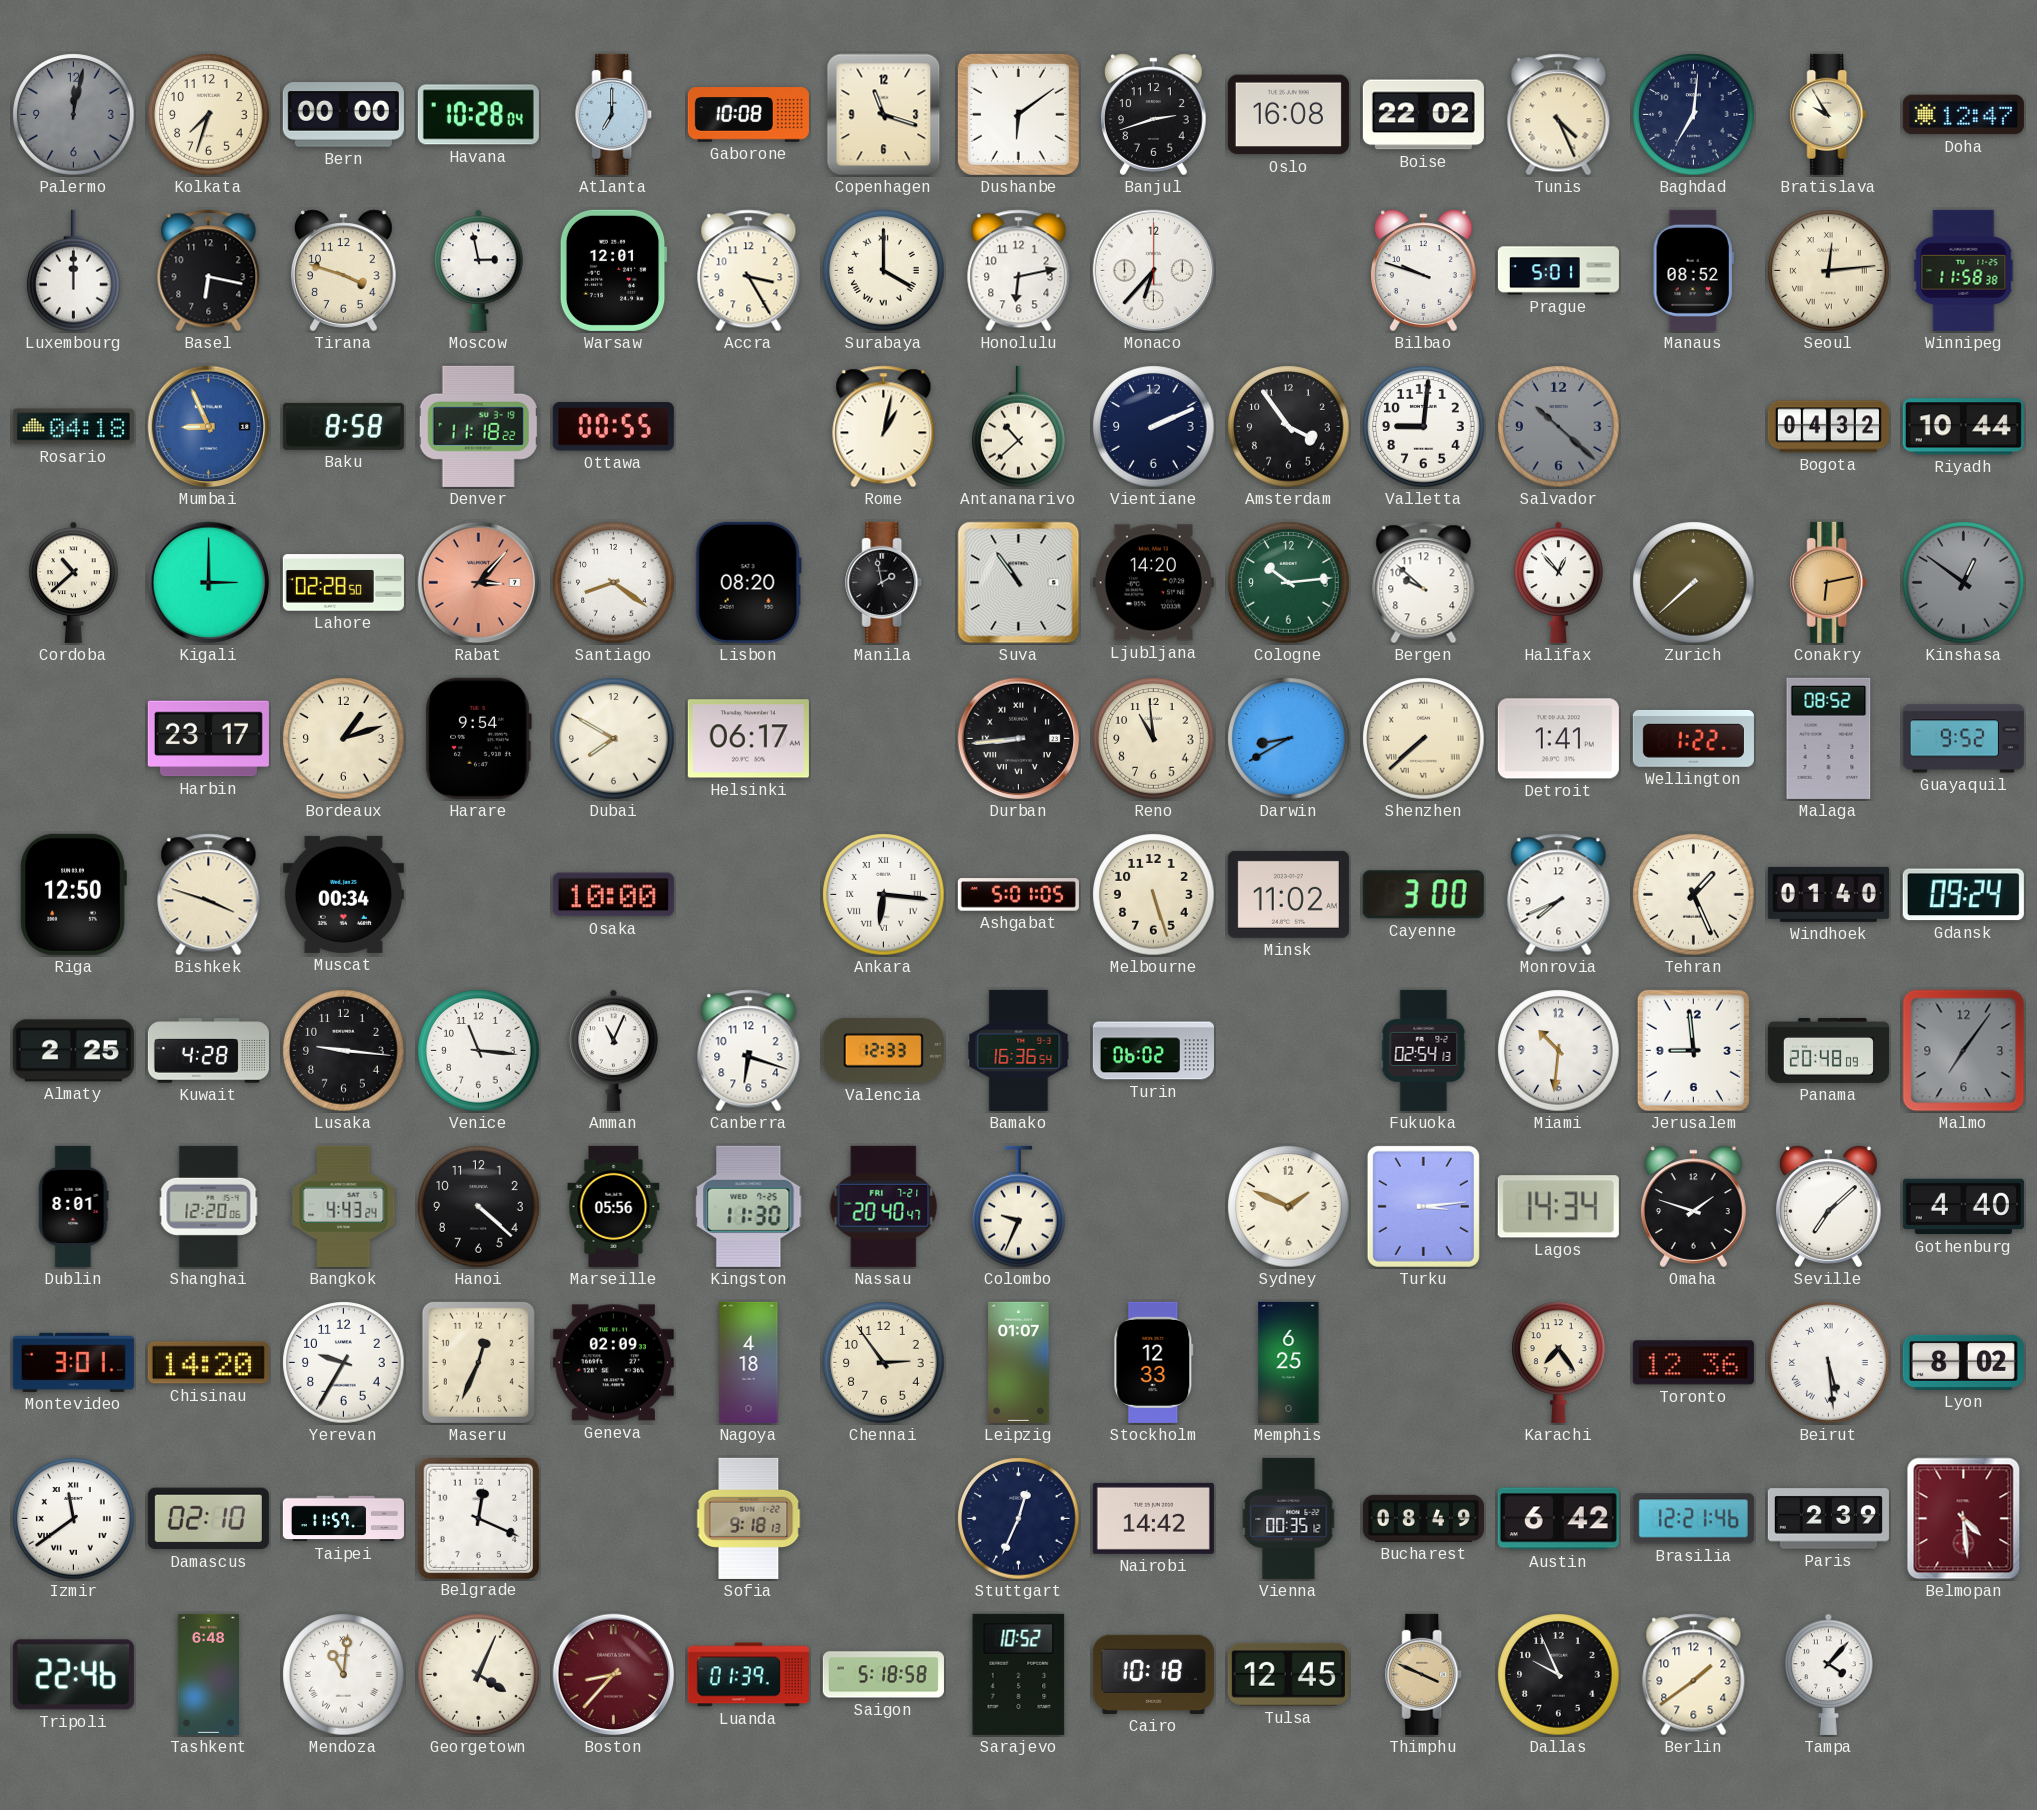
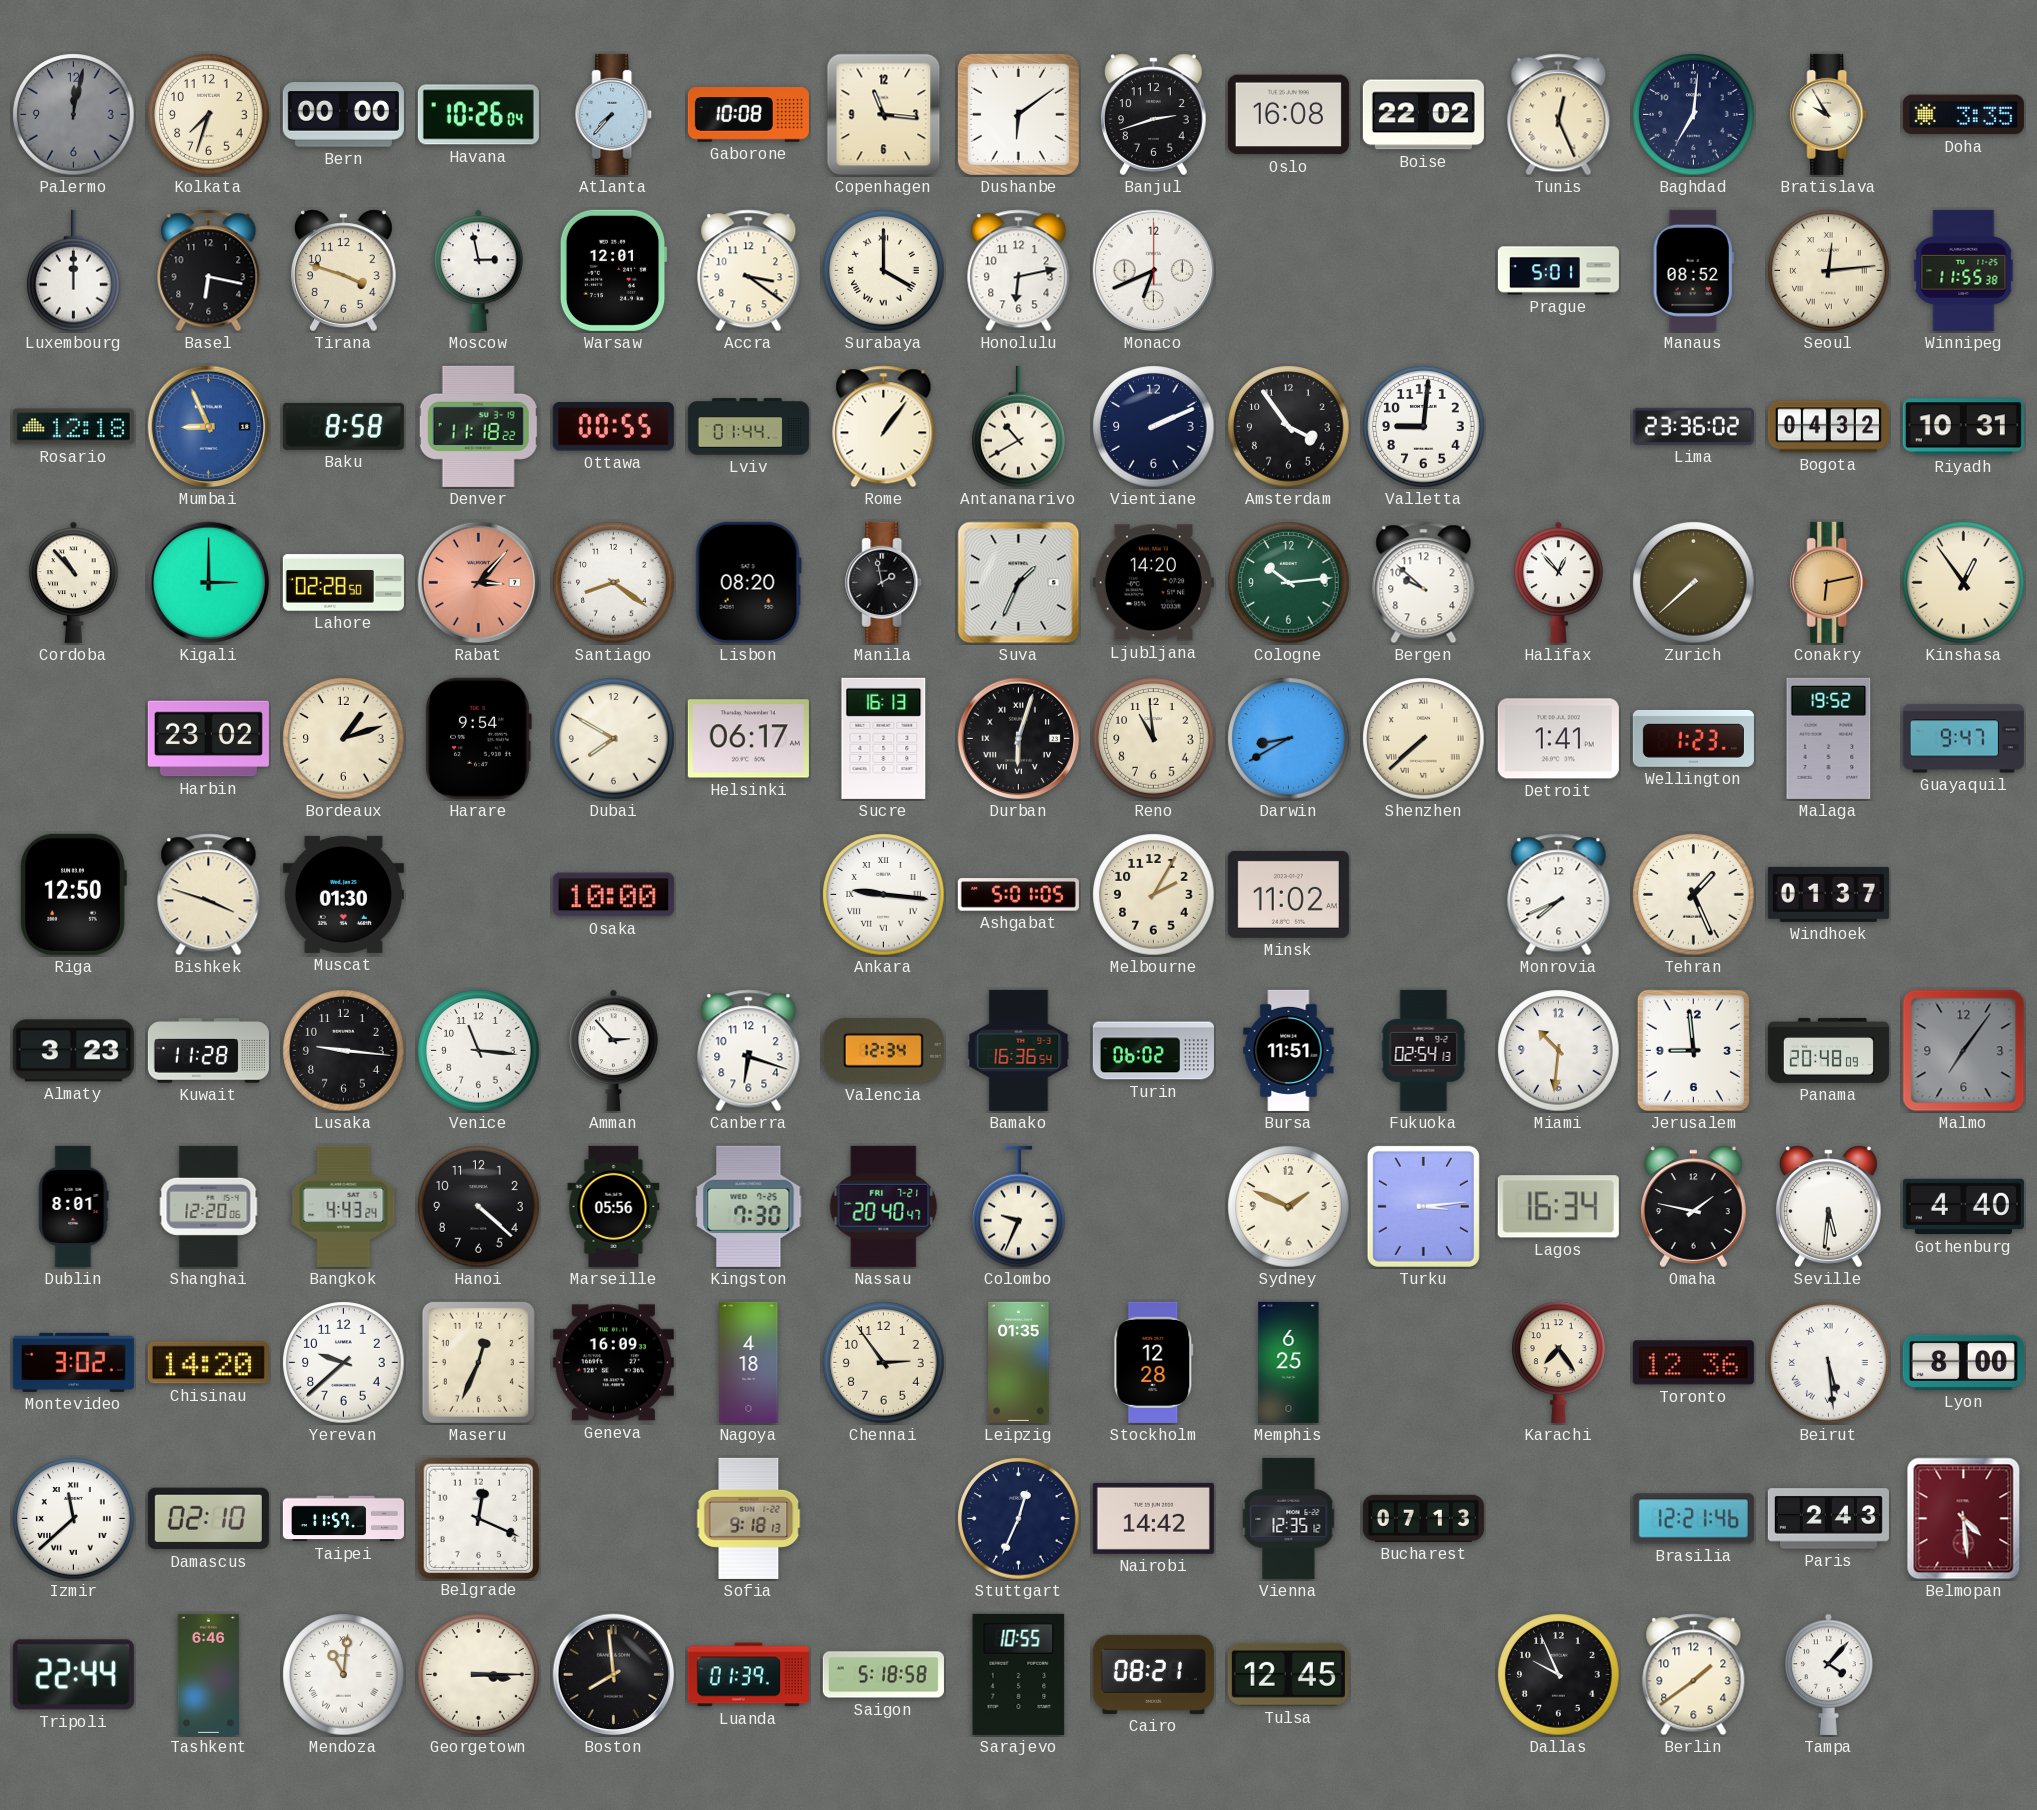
Havana: 10:28 -> 10:26 (478, 115)
Atlanta: 7:00 -> 7:37 (614, 114)
Copenhagen: 11:18 -> 11:16 (884, 115)
Tunis: 4:26 -> 12:26 (1559, 115)
Doha: 12:47 -> 3:35 (1963, 115)
Accra: 3:25 -> 3:21 (749, 271)
Monaco: 6:37 -> 6:41 (1154, 271)
Bilbao: 9:48 -> none (1424, 271)
Winnipeg: 11:58 -> 11:55 (1964, 270)
Rosario: 04:18 -> 12:18 (73, 427)
Lviv: none -> 01:44 (748, 427)
Rome: 1:02 -> 1:06 (884, 427)
Antananarivo: 10:38 -> 10:40 (1019, 427)
Salvador: 10:22 -> none (1559, 427)
Lima: none -> 23:36 (1693, 426)
Riyadh: 10:44 -> 10:31 (1963, 427)
Cordoba: 10:38 -> 10:53 (74, 582)
Suva: 10:54 -> 1:34 (1019, 583)
Kinshasa: 12:51 -> 12:54 (1964, 583)
Kinshasa dial: grey -> cream (1964, 583)
Harbin: 23:17 -> 23:02 (208, 739)
Sucre: none -> 16:13 (884, 738)
Durban: 8:44 -> 6:03 (1019, 739)
Wellington: 1:22 -> 1:23 (1693, 738)
Malaga: 08:52 -> 19:52 (1829, 738)
Guayaquil: 9:52 -> 9:47 (1963, 739)
Muscat: 00:34 -> 01:30 (343, 894)
Ankara: 6:16 -> 9:16 (884, 895)
Melbourne: 5:27 -> 2:05 (1154, 895)
Cayenne: 3:00 -> none (1423, 895)
Windhoek: 01:40 -> 01:37 (1828, 894)
Gdansk: 09:24 -> none (1963, 895)
Almaty: 2:25 -> 3:23 (73, 1051)
Kuwait: 4:28 -> 11:28 (208, 1051)
Amman: 11:04 -> 2:53 (614, 1050)
Valencia: 12:33 -> 12:34 (883, 1050)
Bursa: none -> 11:51 (1289, 1050)
Kingston: 11:30 -> 7:30 (749, 1206)
Lagos: 14:34 -> 16:34 (1558, 1207)
Omaha: 1:48 -> 1:47 (1694, 1207)
Seville: 7:08 -> 5:31 (1829, 1207)
Montevideo: 3:01 -> 3:02 (73, 1362)
Yerevan: 9:35 -> 9:38 (344, 1363)
Geneva: 02:09 -> 16:09 (613, 1363)
Leipzig: 01:07 -> 01:35 (1019, 1362)
Stockholm: 12:33 -> 12:28 (1154, 1362)
Lyon: 8:02 -> 8:00 (1963, 1362)
Izmir: 11:39 -> 11:38 (74, 1519)
Vienna: 00:35 -> 12:35 (1289, 1518)
Bucharest: 08:49 -> 07:13 (1423, 1518)
Austin: 6:42 -> none (1558, 1519)
Paris: 2:39 -> 2:43 (1828, 1519)
Tripoli: 22:46 -> 22:44 (73, 1675)
Tashkent: 6:48 -> 6:46 (208, 1674)
Georgetown: 4:04 -> 3:15 (479, 1675)
Boston: 8:37 -> 7:59 (614, 1675)
Boston dial: burgundy -> black (614, 1675)
Sarajevo: 10:52 -> 10:55 (1019, 1674)
Cairo: 10:18 -> 08:21 (1153, 1674)
Thimphu: 3:49 -> none (1424, 1674)
